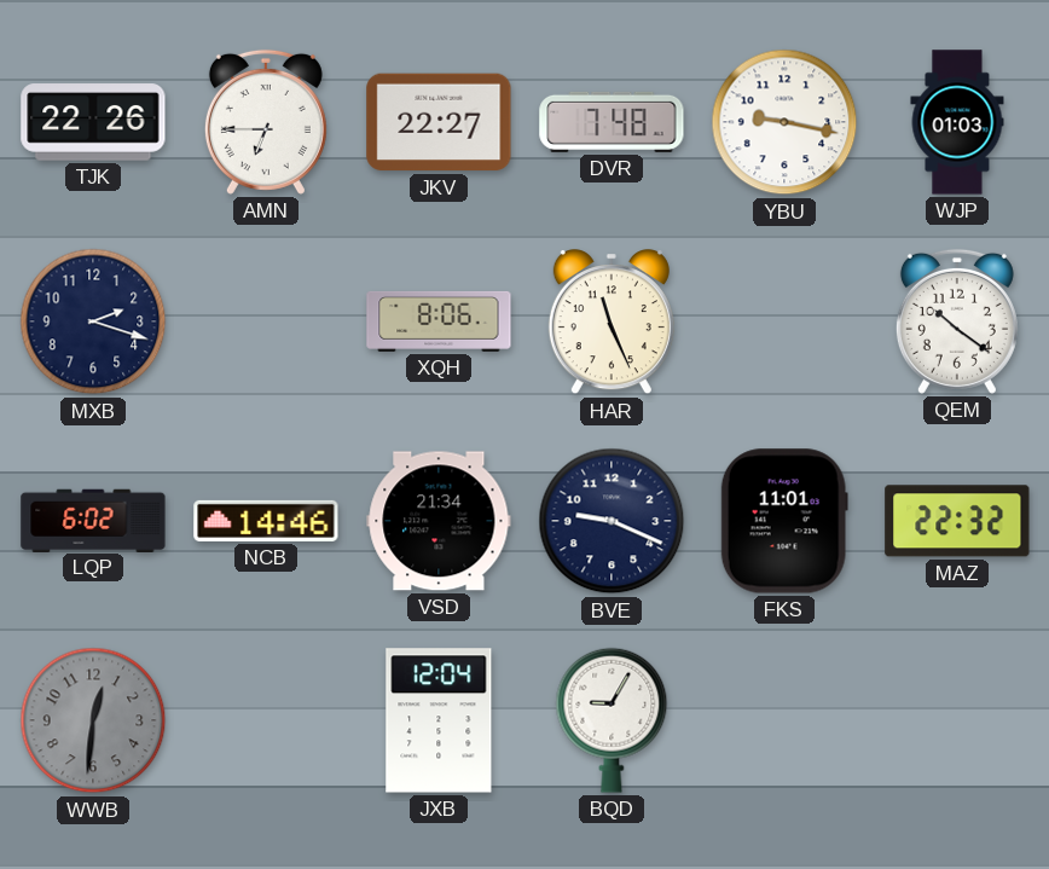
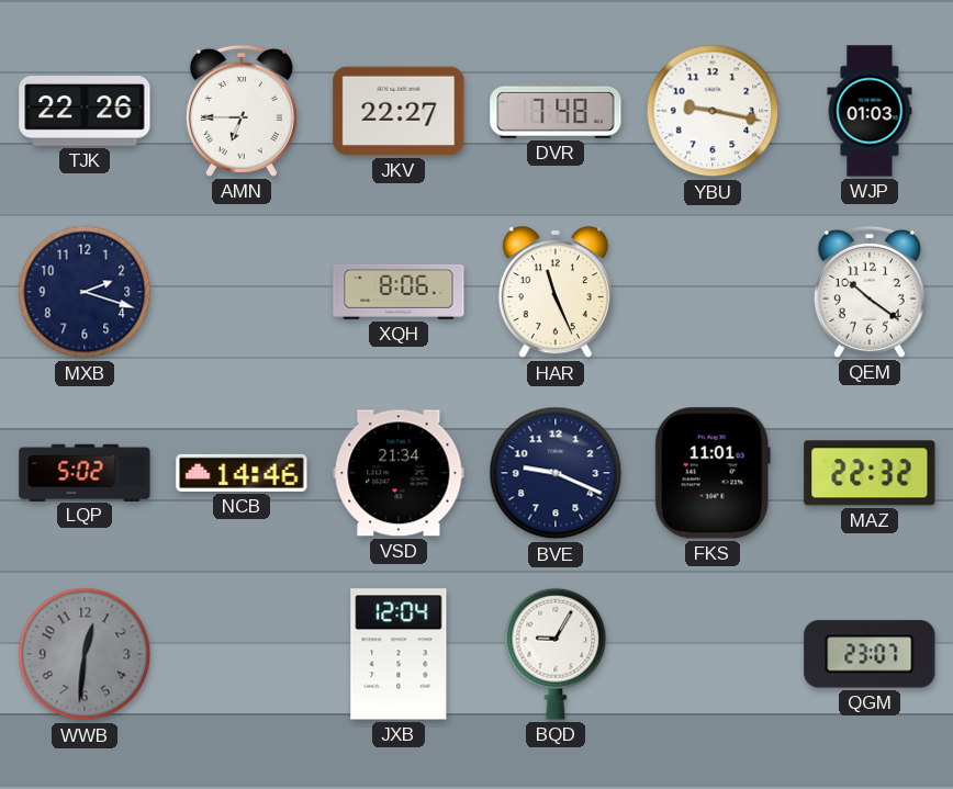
LQP: 6:02 -> 5:02 (85, 472)
QGM: none -> 23:07 (870, 654)
